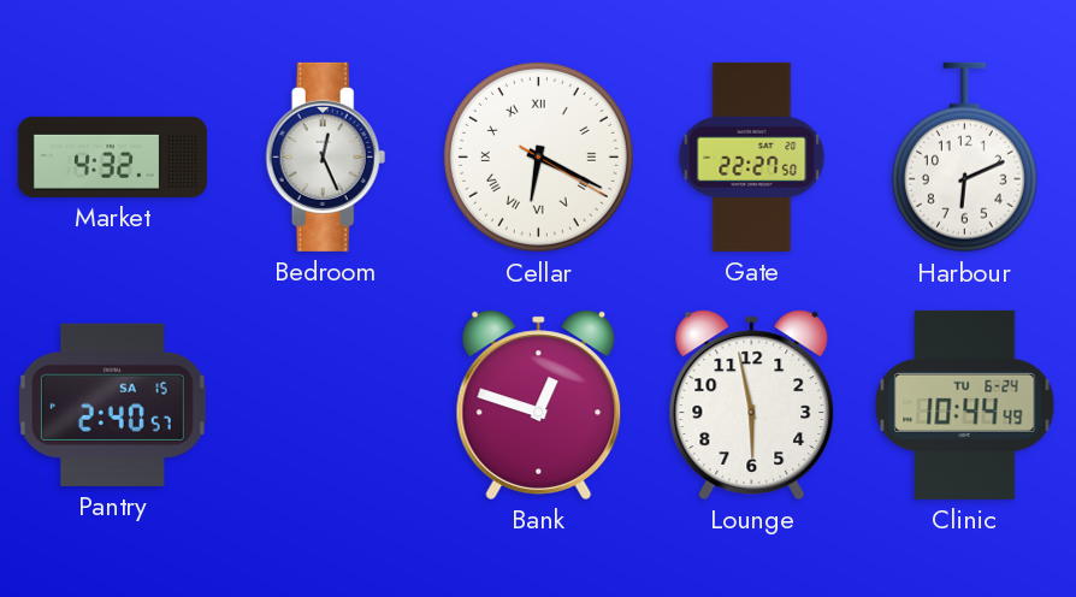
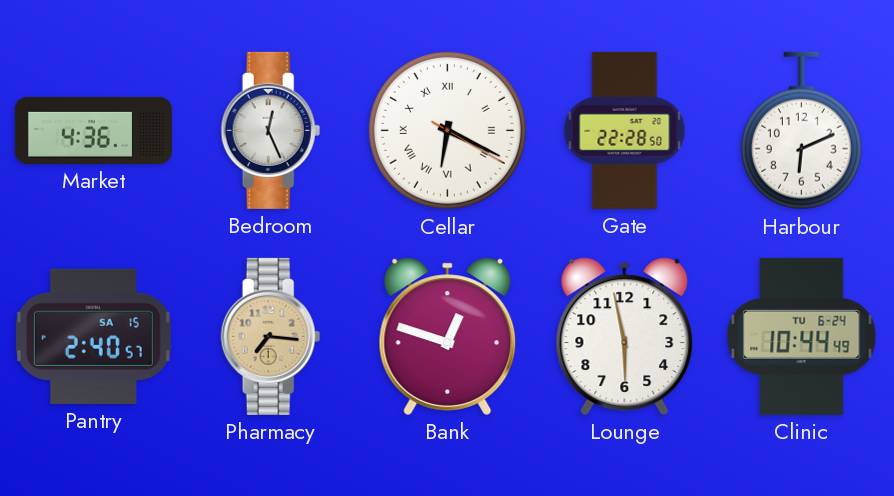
Market: 4:32 -> 4:36 (93, 130)
Gate: 22:27 -> 22:28 (625, 130)
Pharmacy: none -> 7:16 (271, 336)
